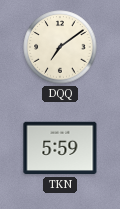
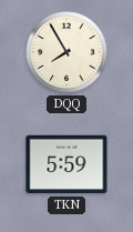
DQQ: 7:09 -> 7:55 (66, 52)
